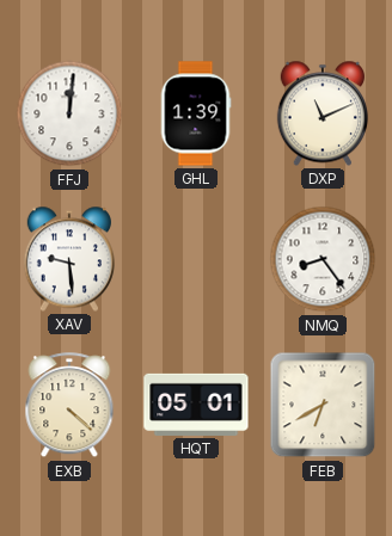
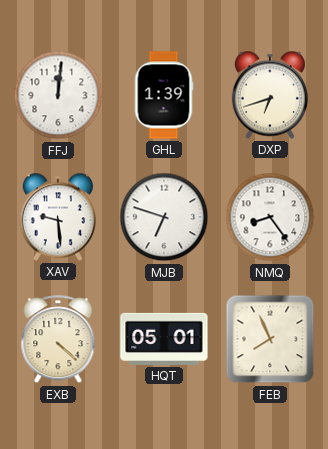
DXP: 11:11 -> 6:42 (269, 95)
MJB: none -> 6:48 (164, 217)
FEB: 6:40 -> 7:56 (270, 339)
